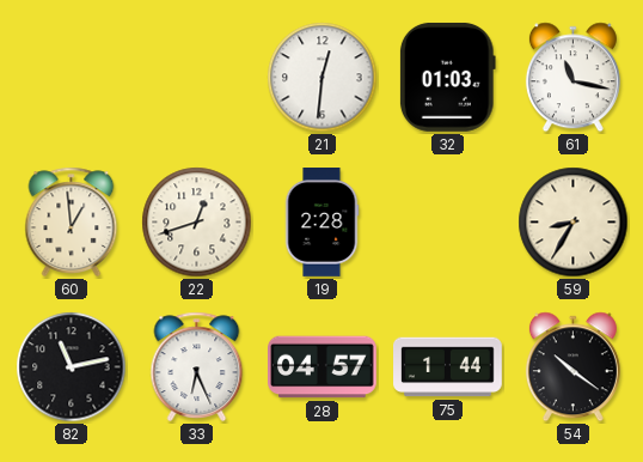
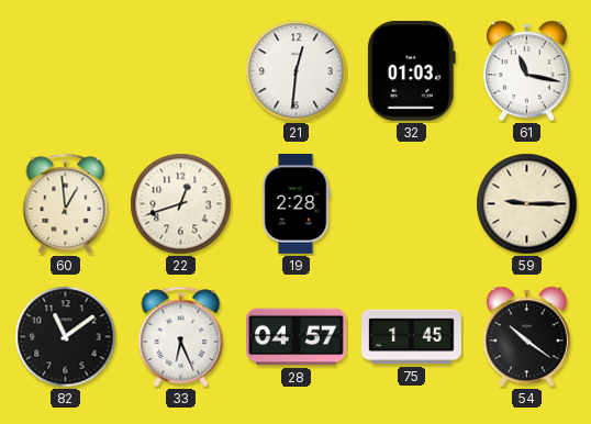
59: 8:35 -> 9:15 (527, 204)
82: 11:13 -> 11:09 (66, 337)
75: 1:44 -> 1:45 (412, 337)
